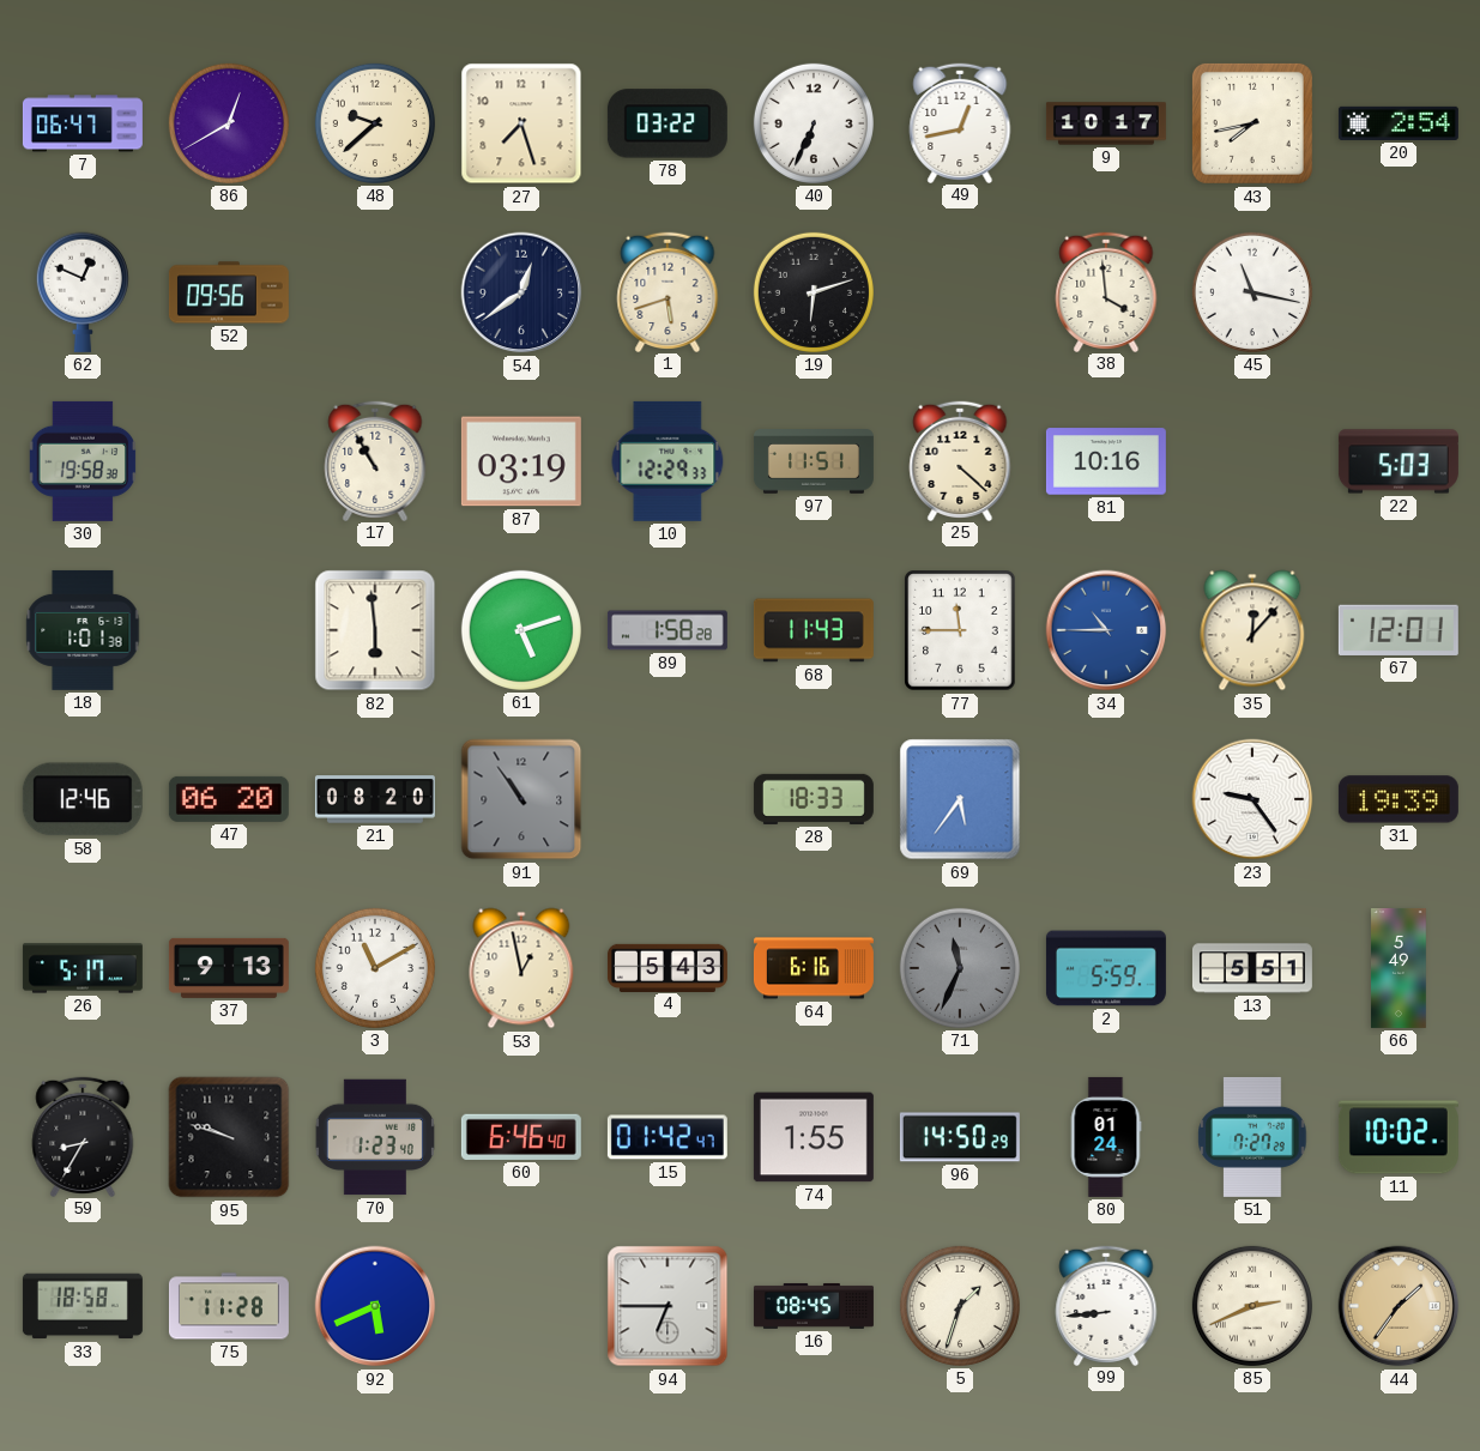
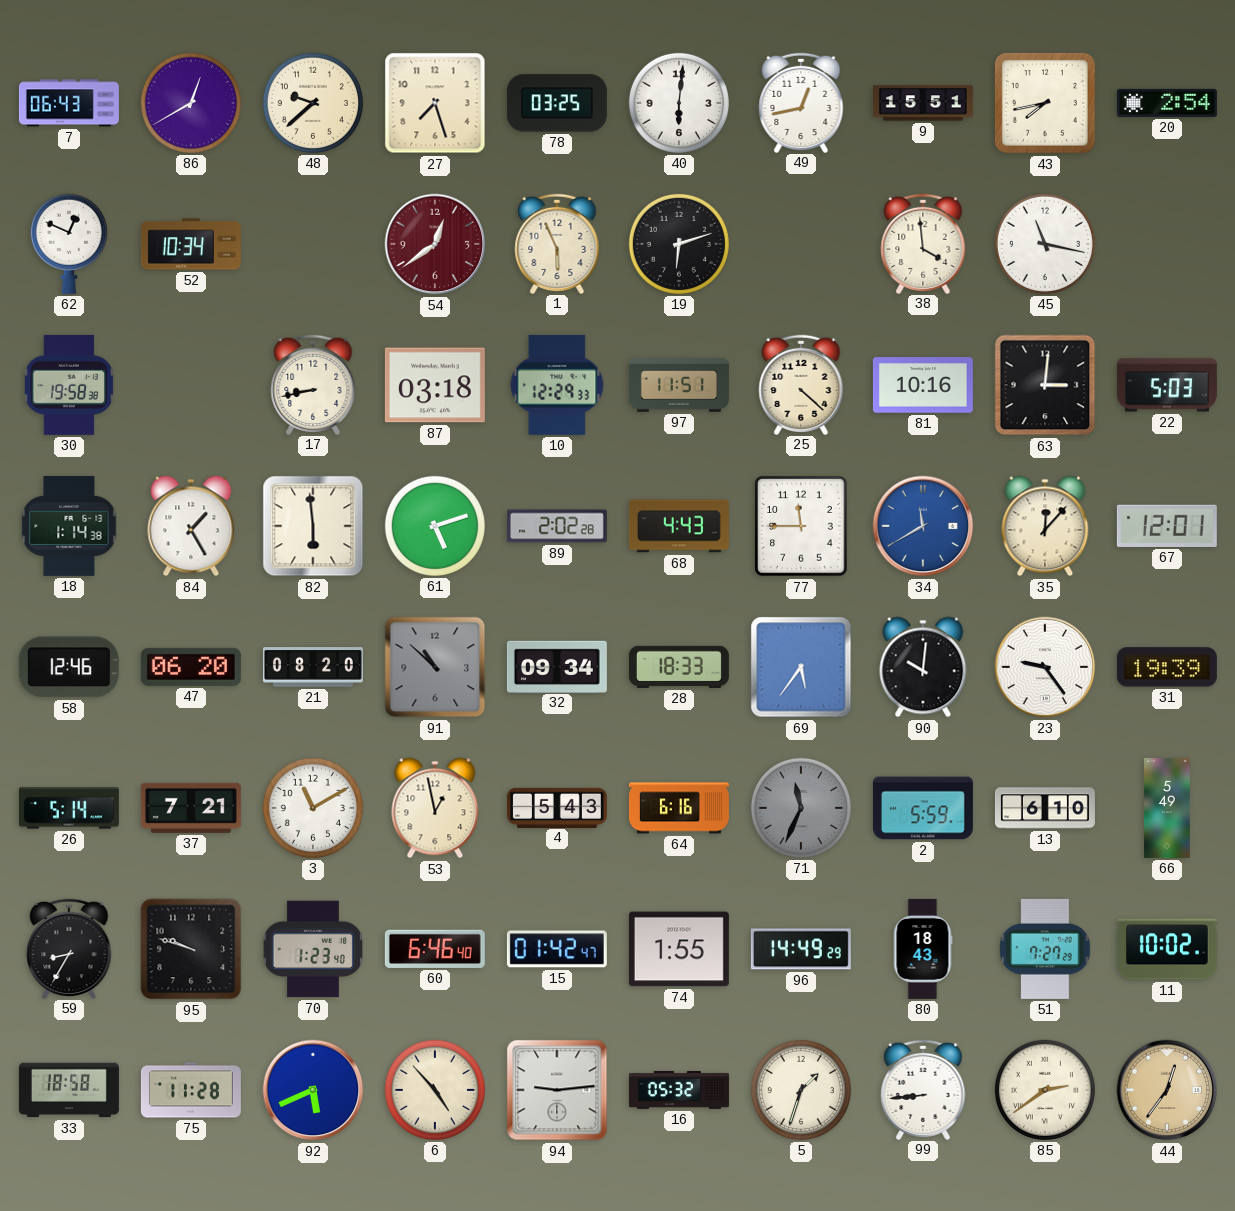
7: 06:47 -> 06:43 (69, 103)
78: 03:22 -> 03:25 (557, 103)
40: 6:34 -> 6:01 (679, 103)
9: 10:17 -> 15:51 (923, 103)
52: 09:56 -> 10:34 (191, 244)
54 dial: navy -> burgundy (435, 244)
1: 5:42 -> 5:56 (557, 243)
17: 10:55 -> 8:43 (313, 384)
87: 03:19 -> 03:18 (435, 385)
63: none -> 3:01 (1045, 385)
18: 1:01 -> 1:14 (69, 526)
84: none -> 1:25 (191, 526)
89: 1:58 -> 2:02 (557, 526)
68: 11:43 -> 4:43 (679, 526)
34: 10:45 -> 11:40 (923, 526)
91: 10:54 -> 10:52 (435, 667)
32: none -> 09:34 (557, 666)
90: none -> 10:01 (923, 667)
26: 5:17 -> 5:14 (69, 808)
37: 9:13 -> 7:21 (191, 808)
13: 5:51 -> 6:10 (1045, 808)
96: 14:50 -> 14:49 (801, 949)
80: 01:24 -> 18:43 (923, 949)
6: none -> 4:53 (435, 1090)
94: 6:45 -> 9:14 (557, 1090)
16: 08:45 -> 05:32 (679, 1090)
85: 2:41 -> 2:39 (1045, 1090)
44: 1:36 -> 12:36 (1167, 1090)
